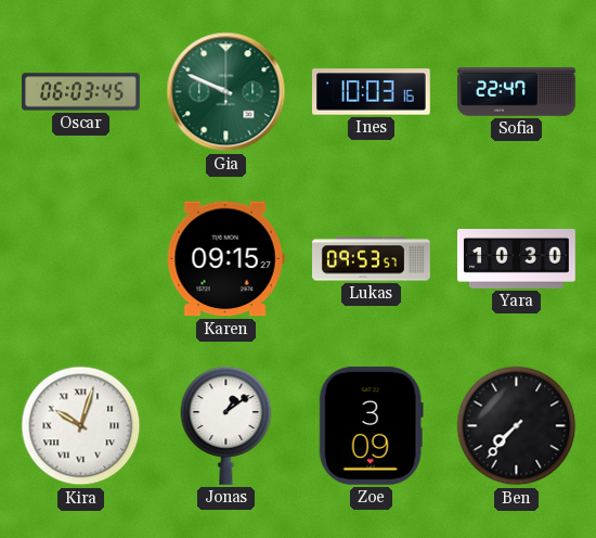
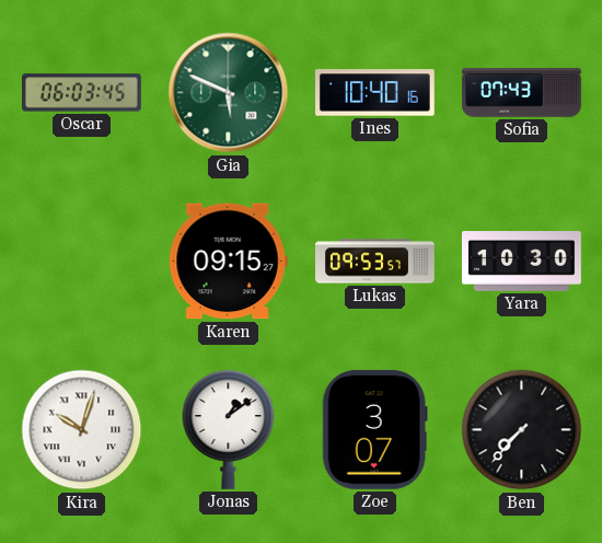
Gia: 9:49 -> 5:49 (229, 93)
Ines: 10:03 -> 10:40 (375, 93)
Sofia: 22:47 -> 07:43 (522, 93)
Zoe: 3:09 -> 3:07 (374, 429)
